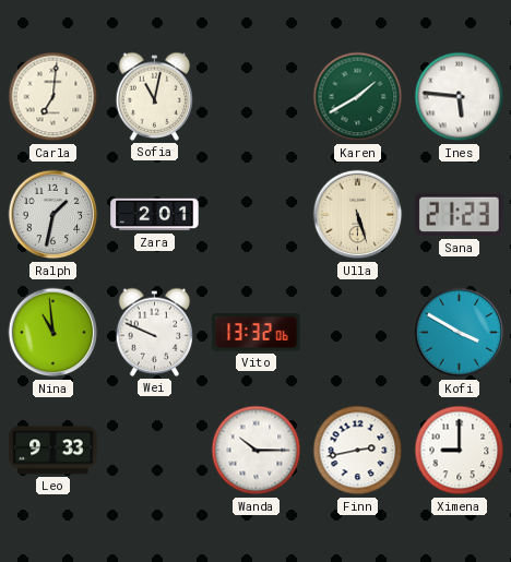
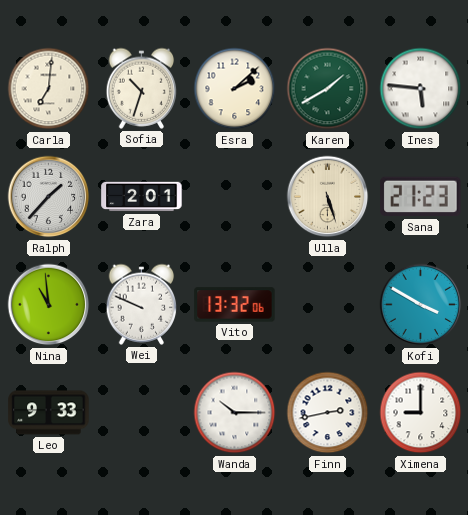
Sofia: 11:02 -> 10:33 (142, 88)
Esra: none -> 2:08 (235, 89)
Ralph: 1:32 -> 1:37 (49, 197)
